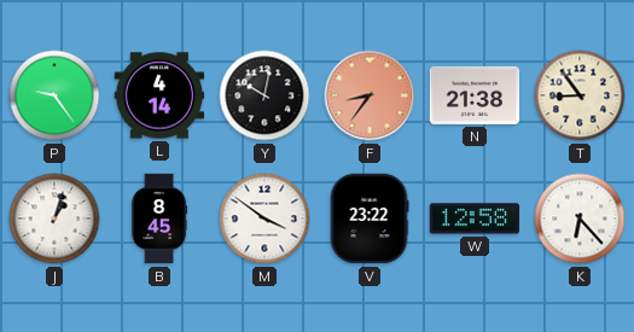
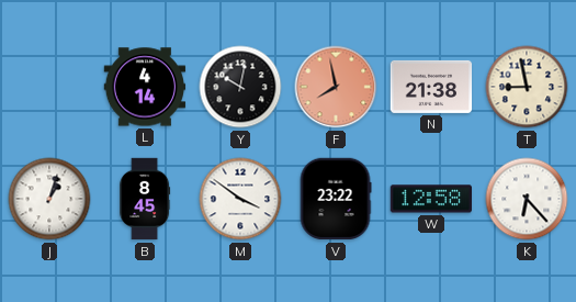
P: 9:24 -> none (54, 95)
F: 8:36 -> 7:58 (336, 87)
T: 8:54 -> 8:58 (527, 87)
